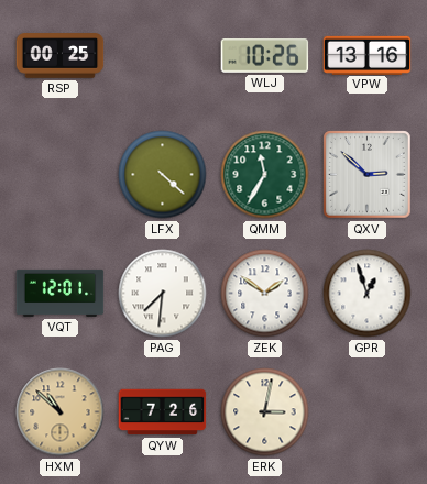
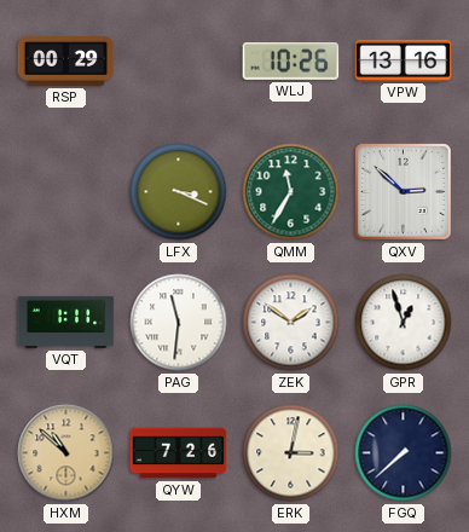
RSP: 00:25 -> 00:29 (66, 62)
LFX: 4:22 -> 3:19 (179, 192)
VQT: 12:01 -> 1:11 (66, 322)
PAG: 7:31 -> 11:31 (179, 323)
FGQ: none -> 7:38 (404, 453)
